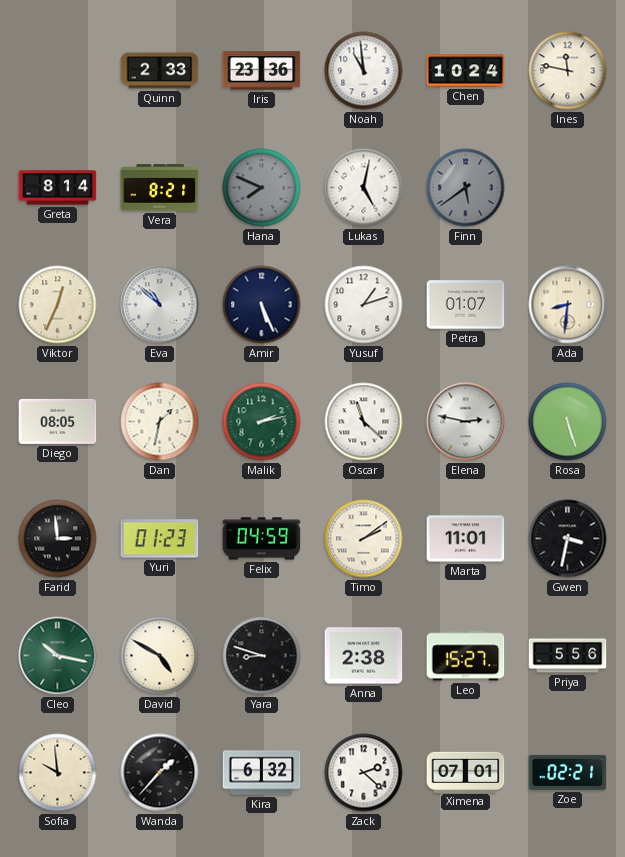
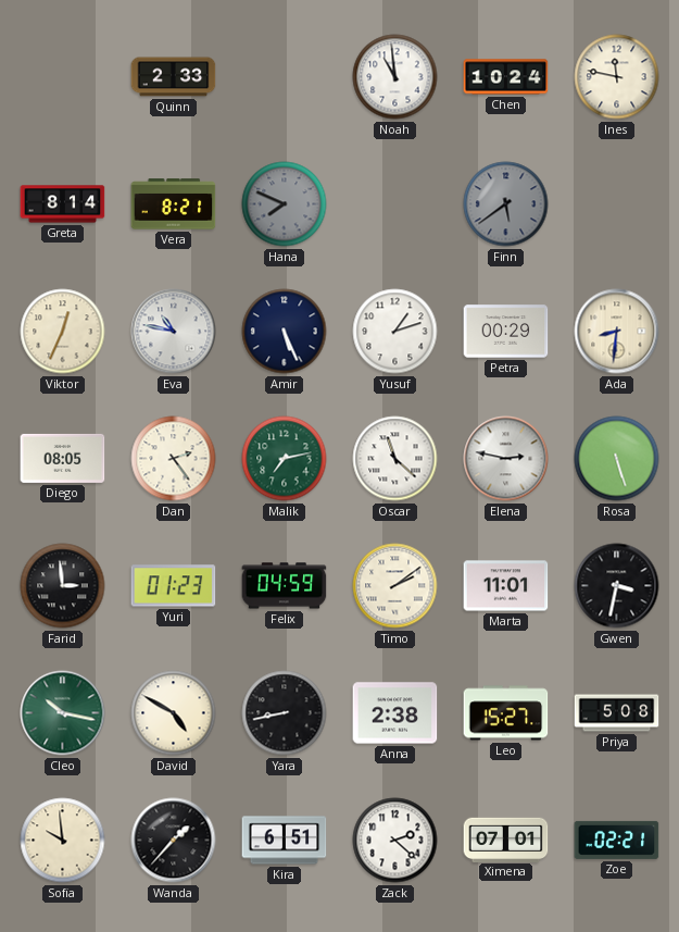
Iris: 23:36 -> none (262, 71)
Lukas: 5:02 -> none (364, 188)
Eva: 10:52 -> 10:47 (174, 332)
Petra: 01:07 -> 00:29 (506, 332)
Dan: 1:32 -> 2:24 (174, 459)
Malik: 2:13 -> 7:13 (285, 459)
Yara: 8:48 -> 8:43 (285, 713)
Priya: 5:56 -> 5:08 (617, 713)
Kira: 6:32 -> 6:51 (285, 841)
